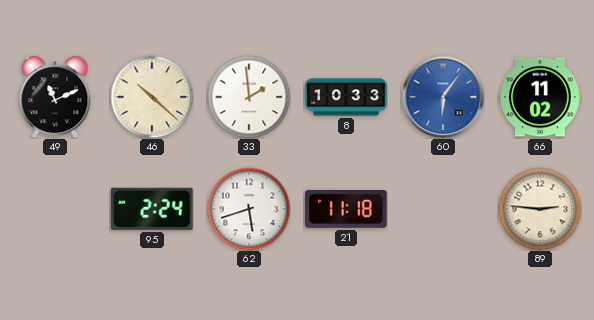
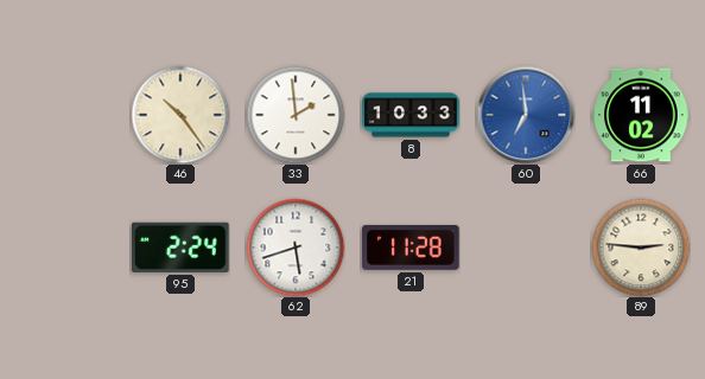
49: 11:11 -> none (55, 97)
46: 10:22 -> 10:24 (180, 115)
60: 6:06 -> 6:59 (526, 115)
21: 11:18 -> 11:28 (411, 248)
